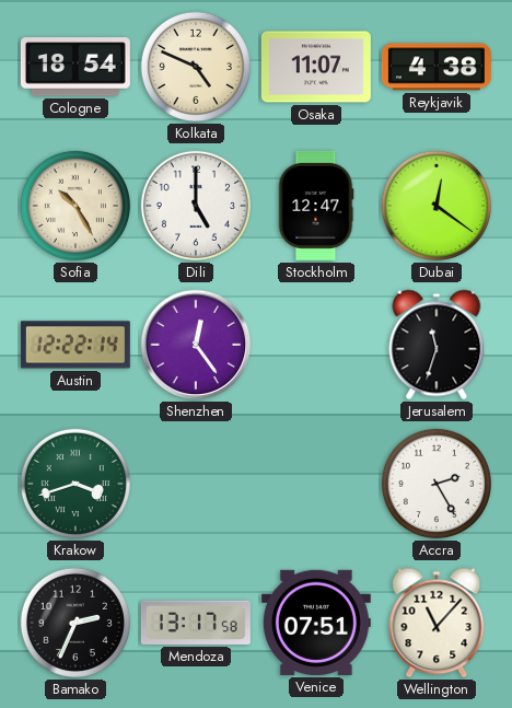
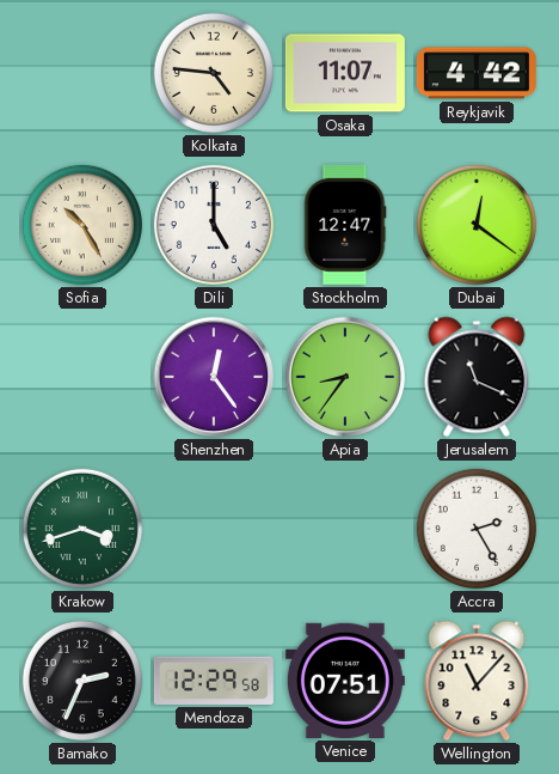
Cologne: 18:54 -> none (75, 67)
Kolkata: 4:49 -> 4:46 (214, 73)
Reykjavik: 4:38 -> 4:42 (477, 73)
Austin: 12:22 -> none (75, 345)
Apia: none -> 8:36 (345, 377)
Jerusalem: 11:33 -> 11:19 (477, 377)
Mendoza: 13:17 -> 12:29 (214, 681)
